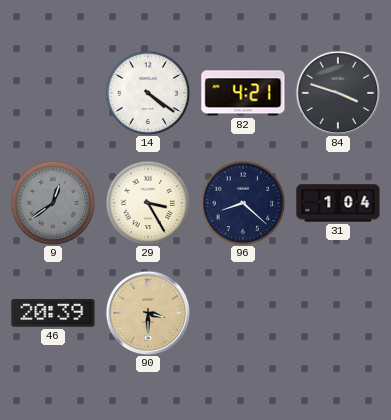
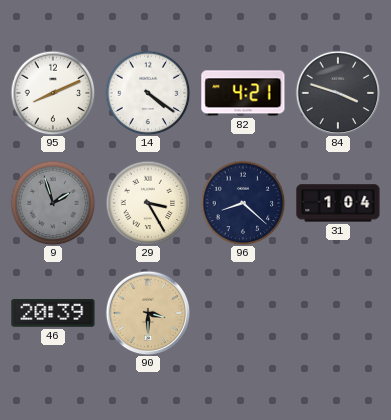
95: none -> 8:11 (53, 93)
9: 12:39 -> 1:57 (53, 203)
